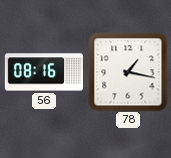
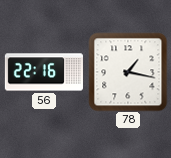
56: 08:16 -> 22:16 (44, 72)
